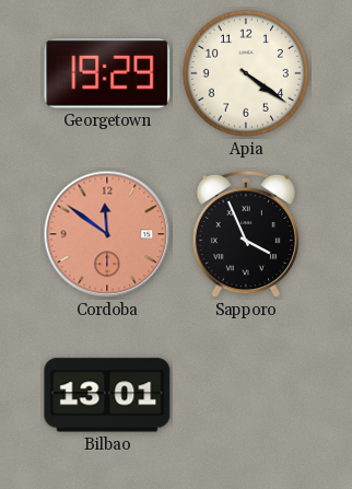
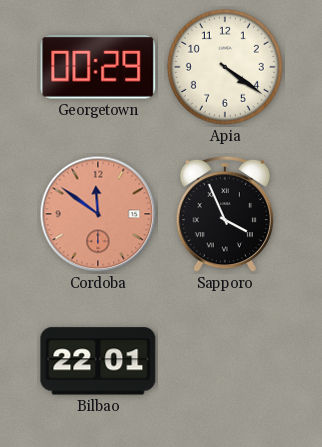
Georgetown: 19:29 -> 00:29 (98, 68)
Bilbao: 13:01 -> 22:01 (98, 361)
